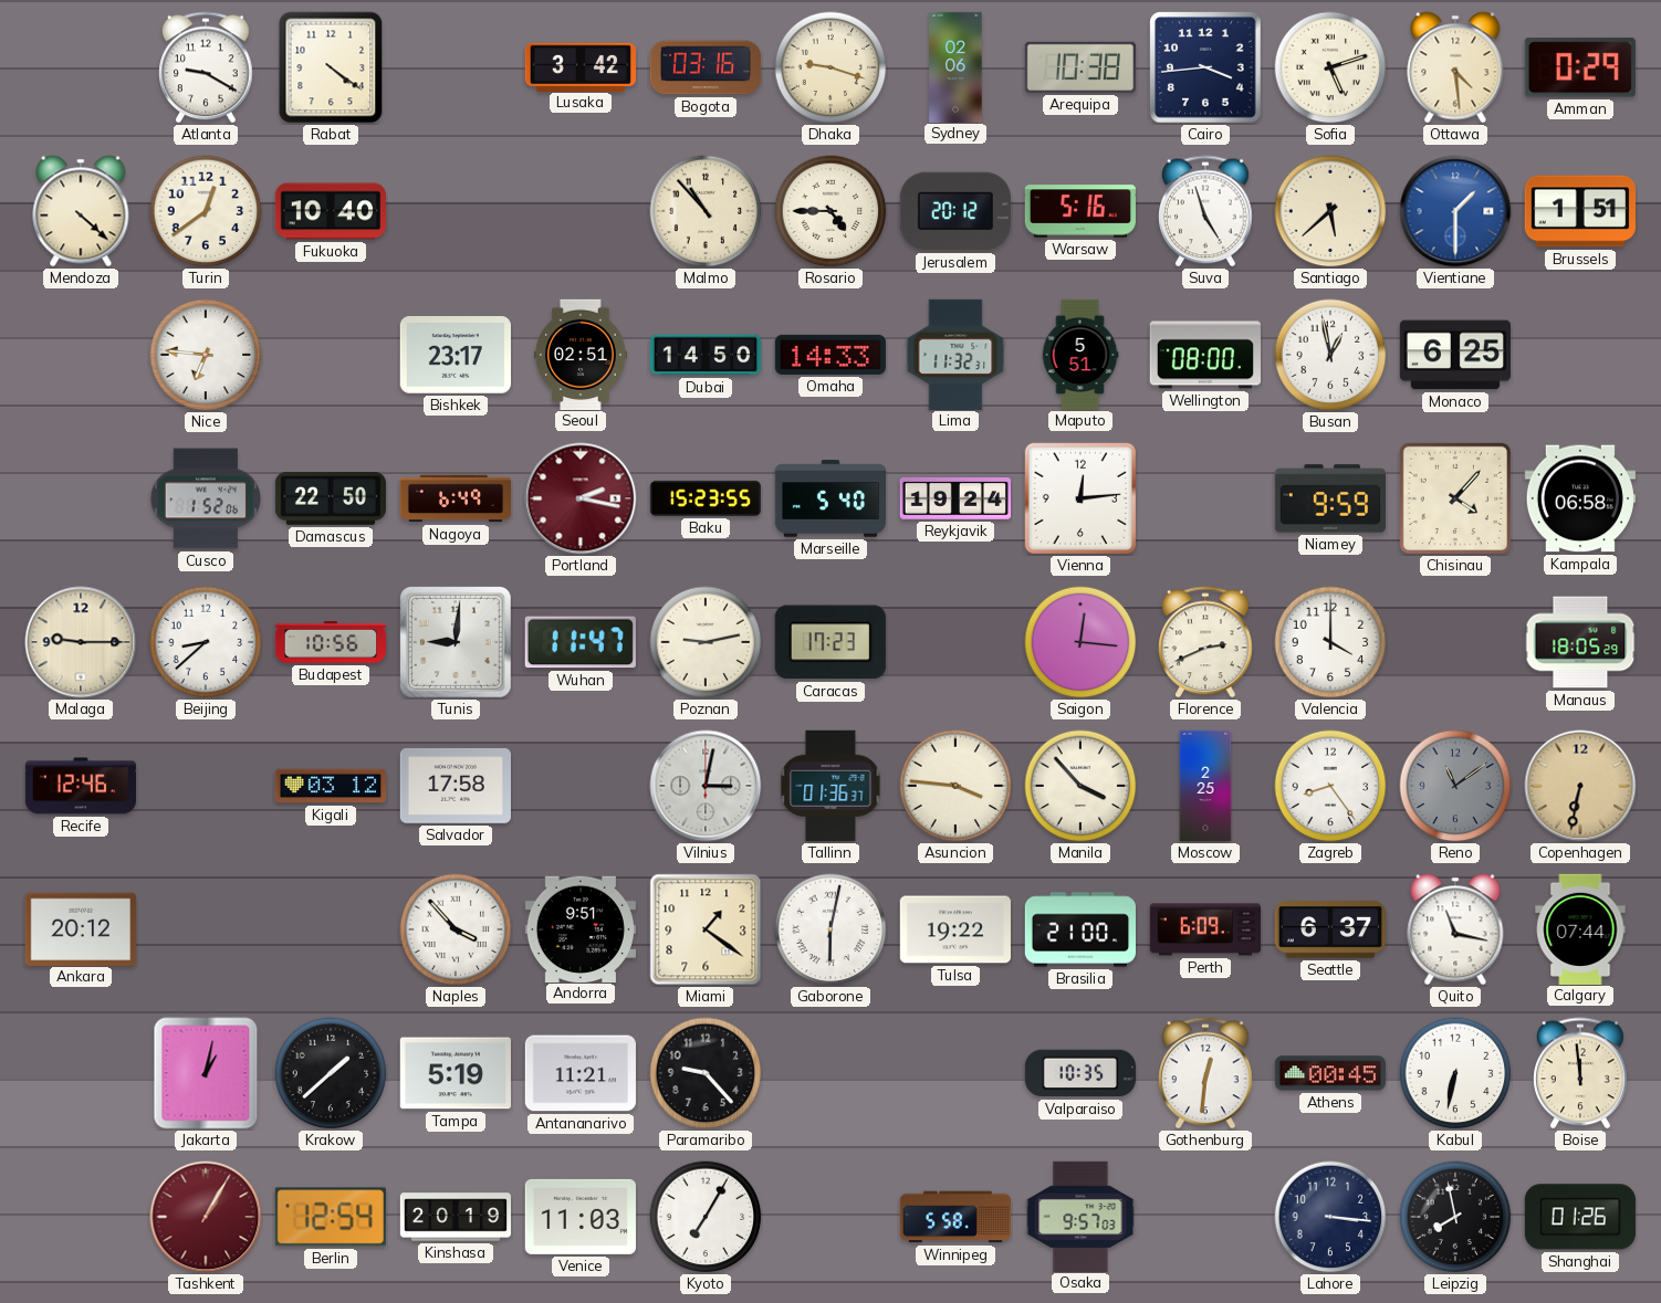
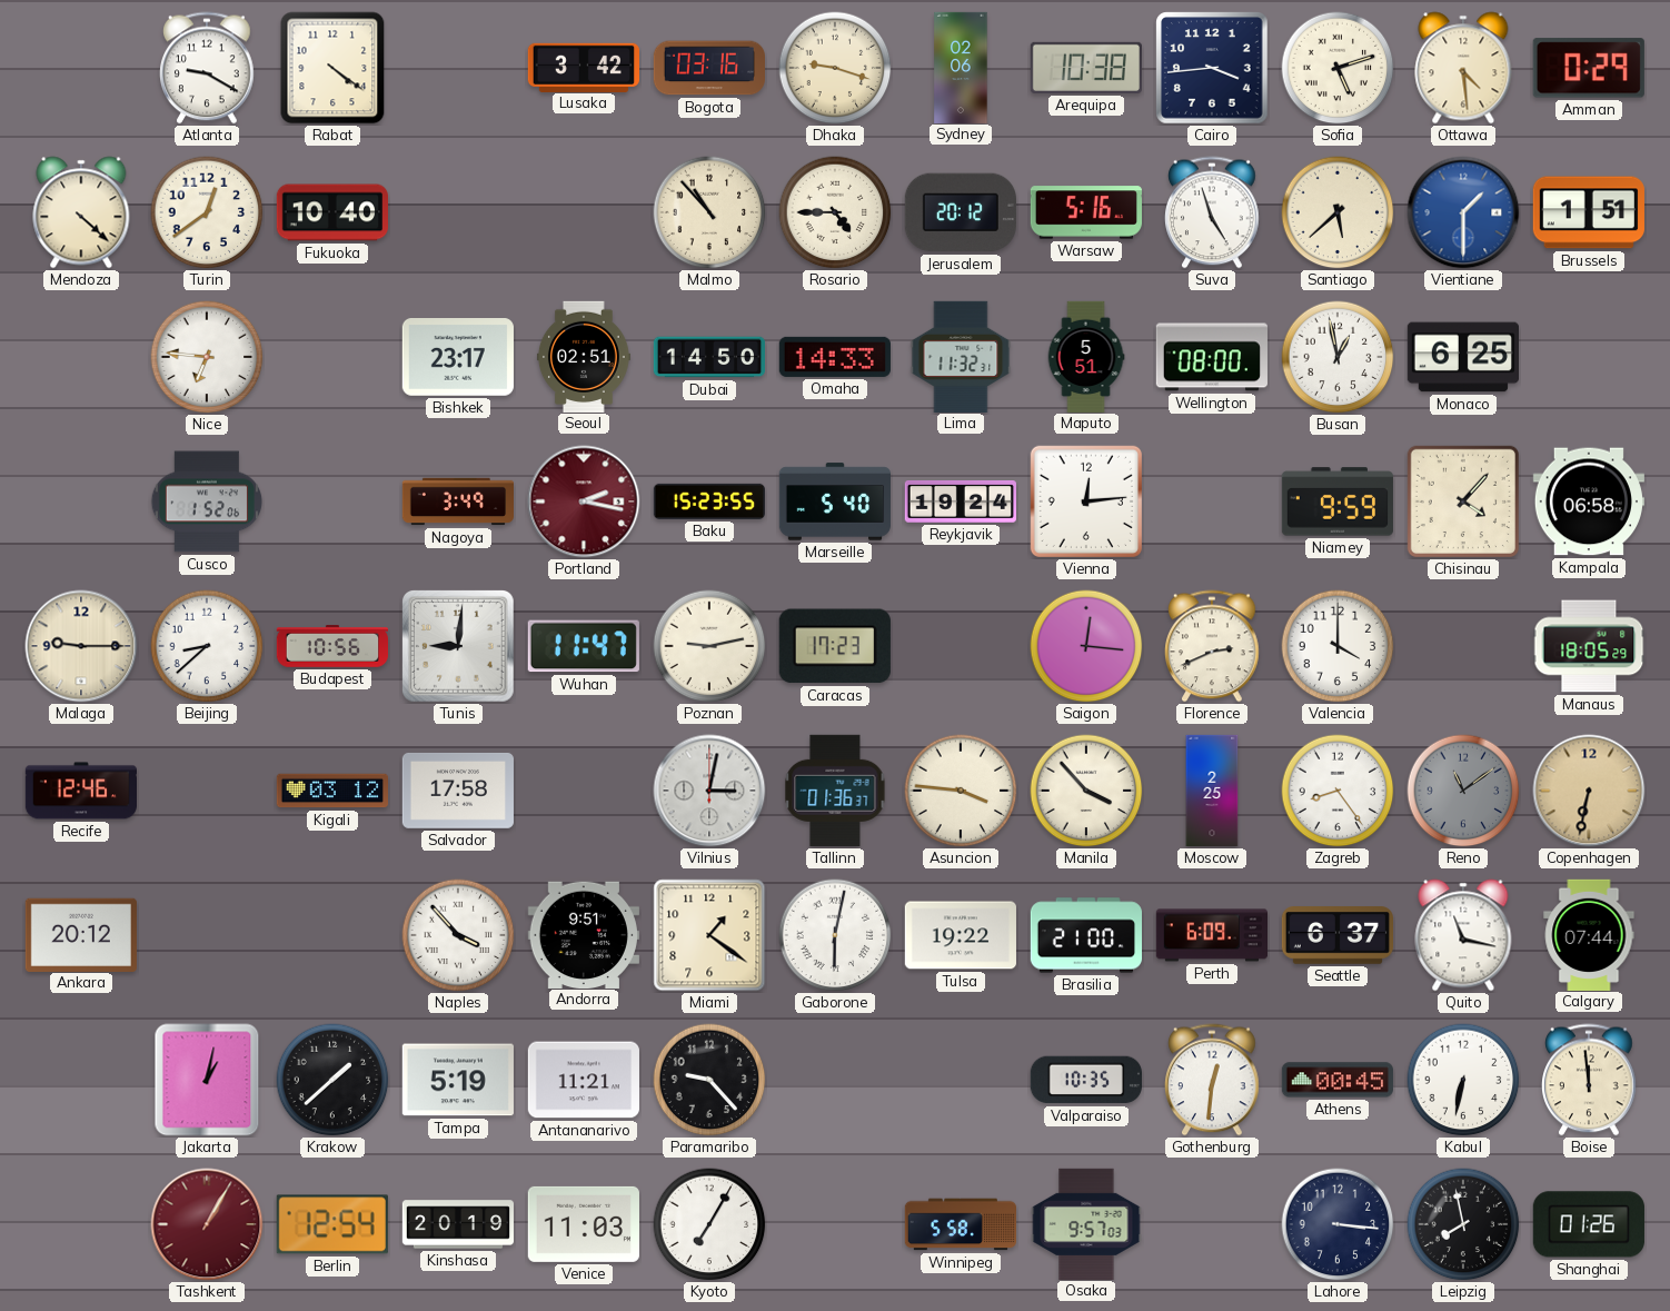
Damascus: 22:50 -> none (330, 498)
Nagoya: 6:49 -> 3:49 (457, 501)
